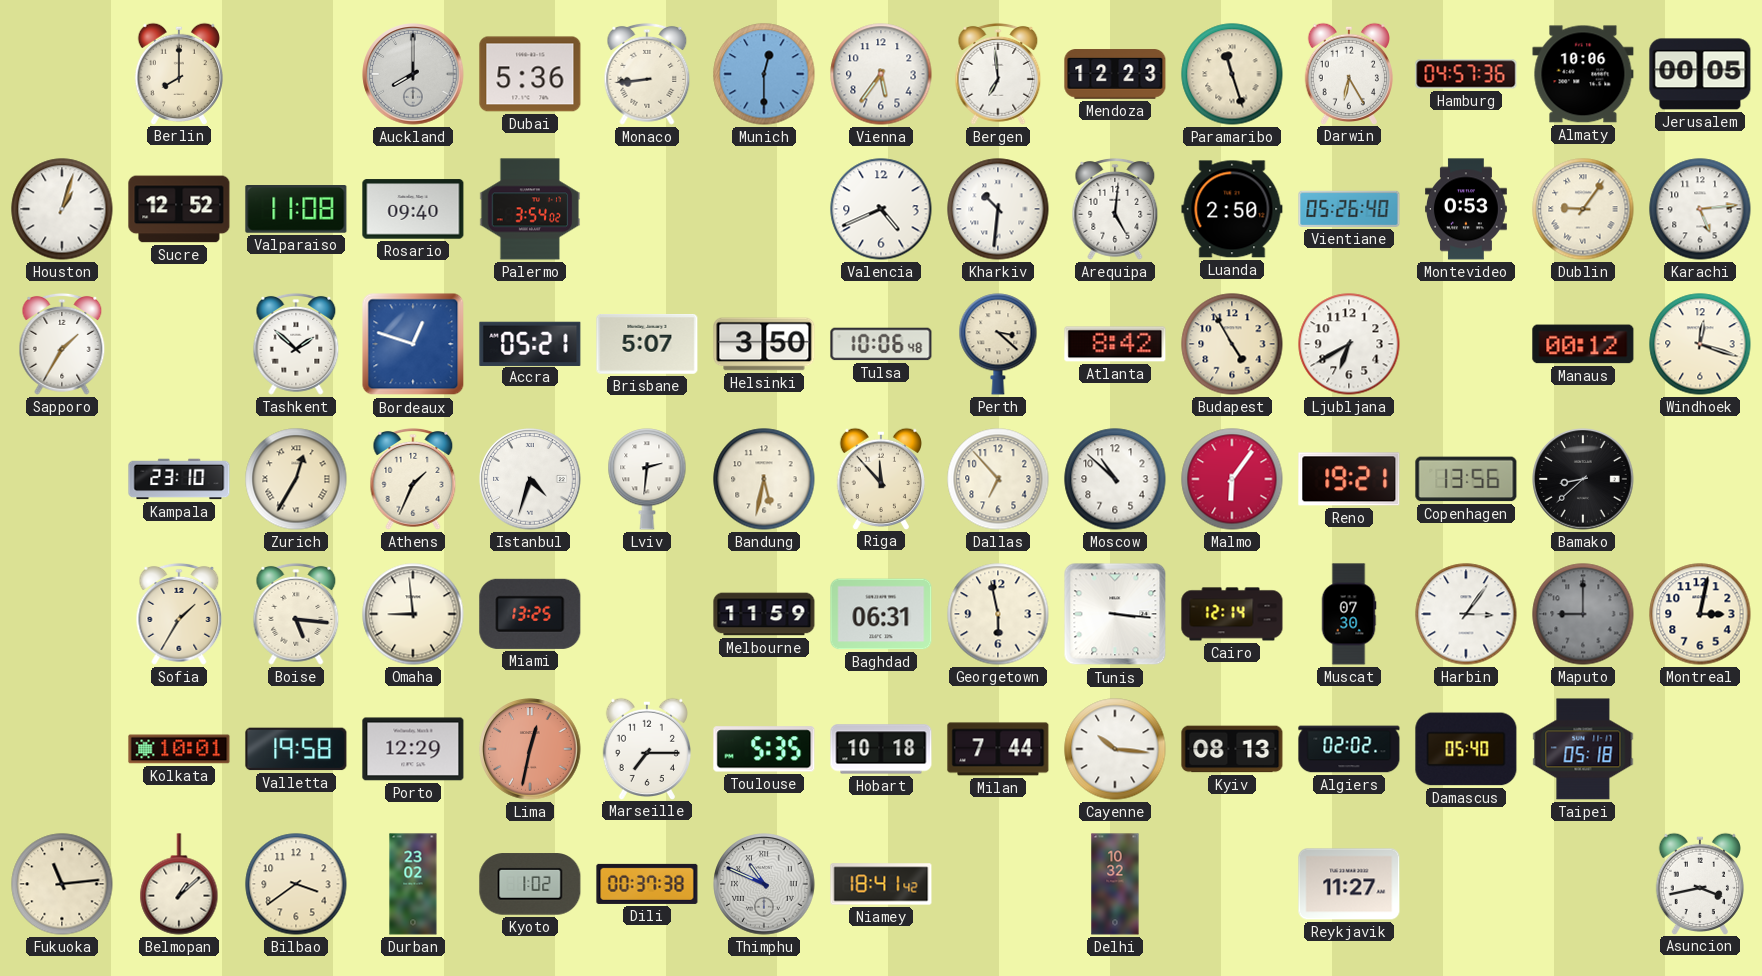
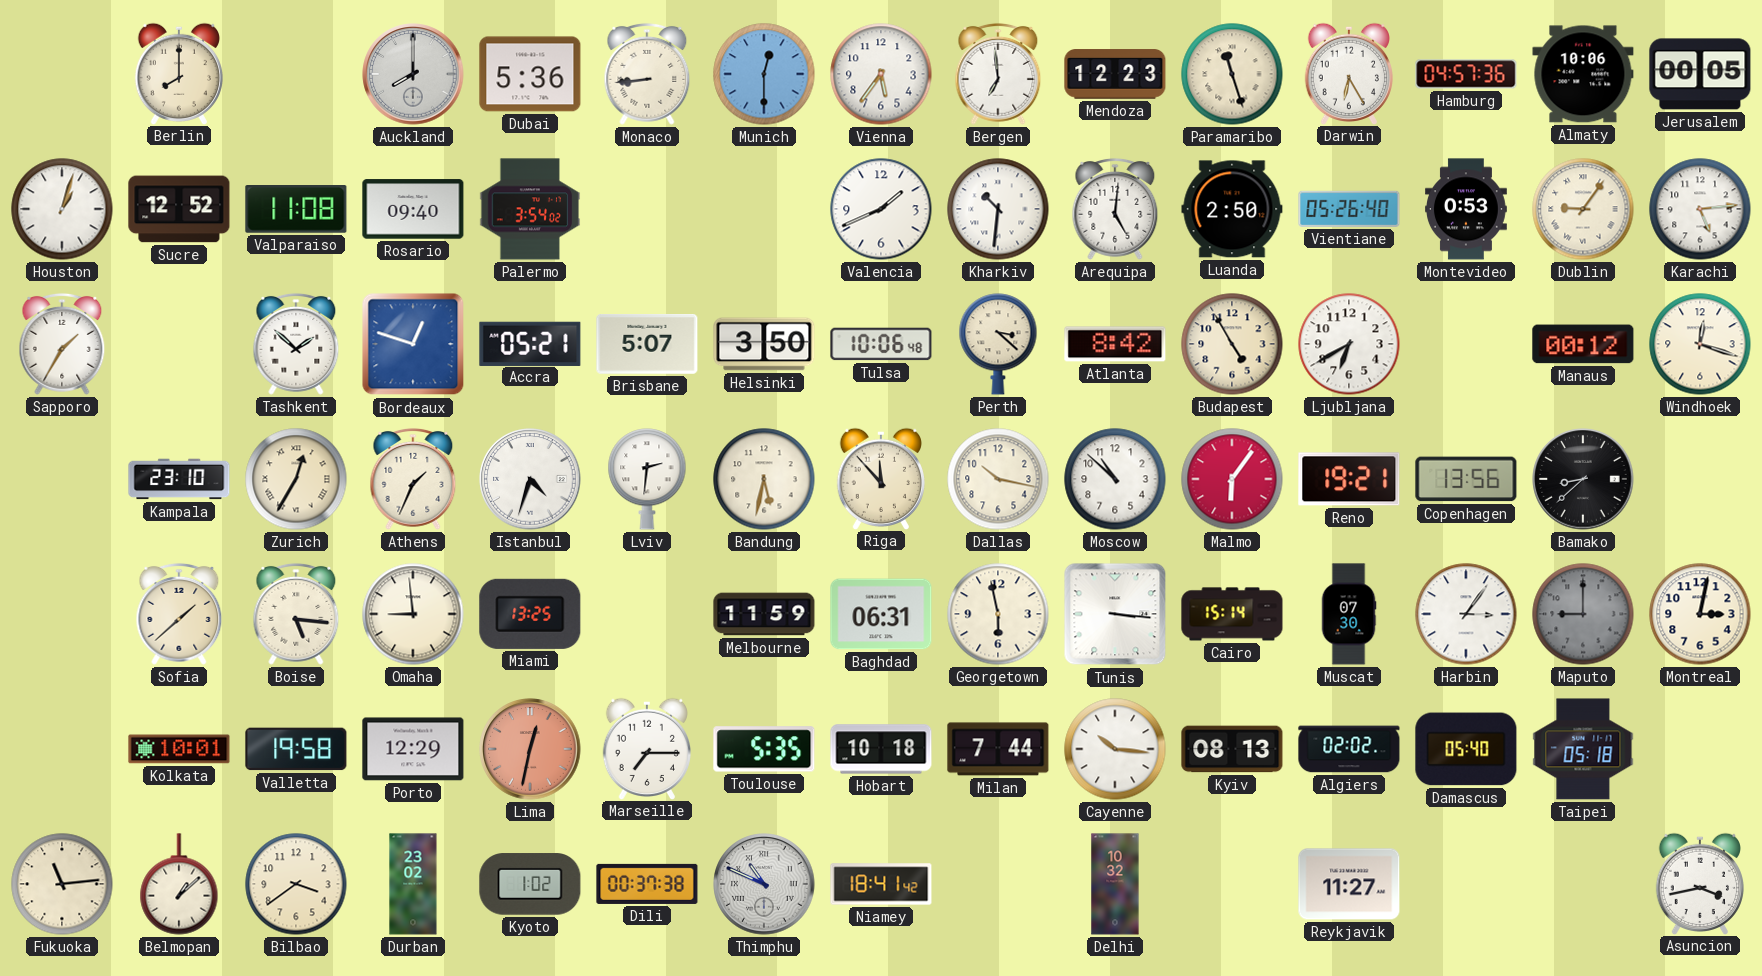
Valencia: 4:41 -> 1:41 (881, 209)
Dallas: 6:53 -> 10:17 (998, 479)
Sofia: 1:35 -> 1:38 (179, 614)
Cairo: 12:14 -> 15:14 (1232, 614)
